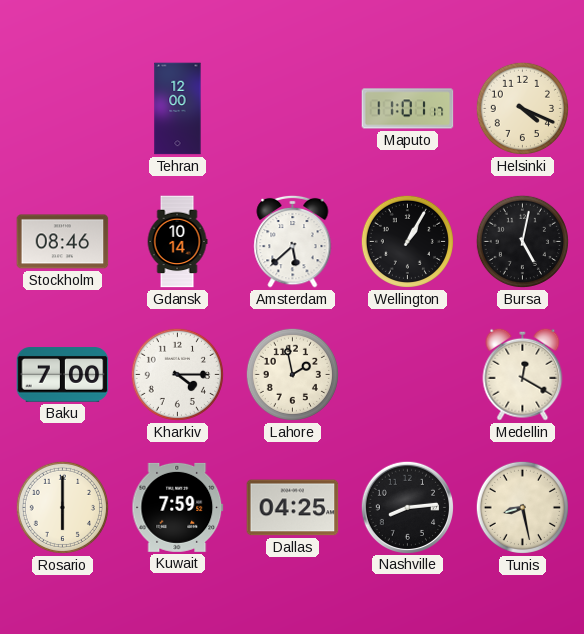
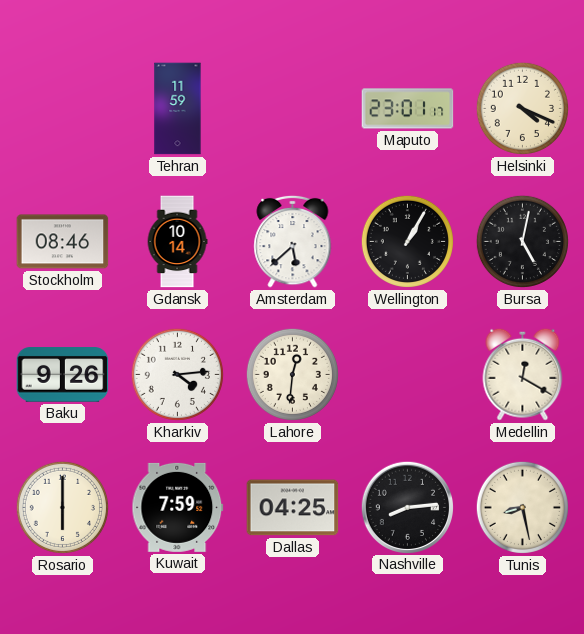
Tehran: 12:00 -> 11:59 (178, 109)
Maputo: 11:01 -> 23:01 (408, 109)
Baku: 7:00 -> 9:26 (63, 375)
Kharkiv: 4:15 -> 4:14 (177, 374)
Lahore: 1:58 -> 12:31 (292, 374)
